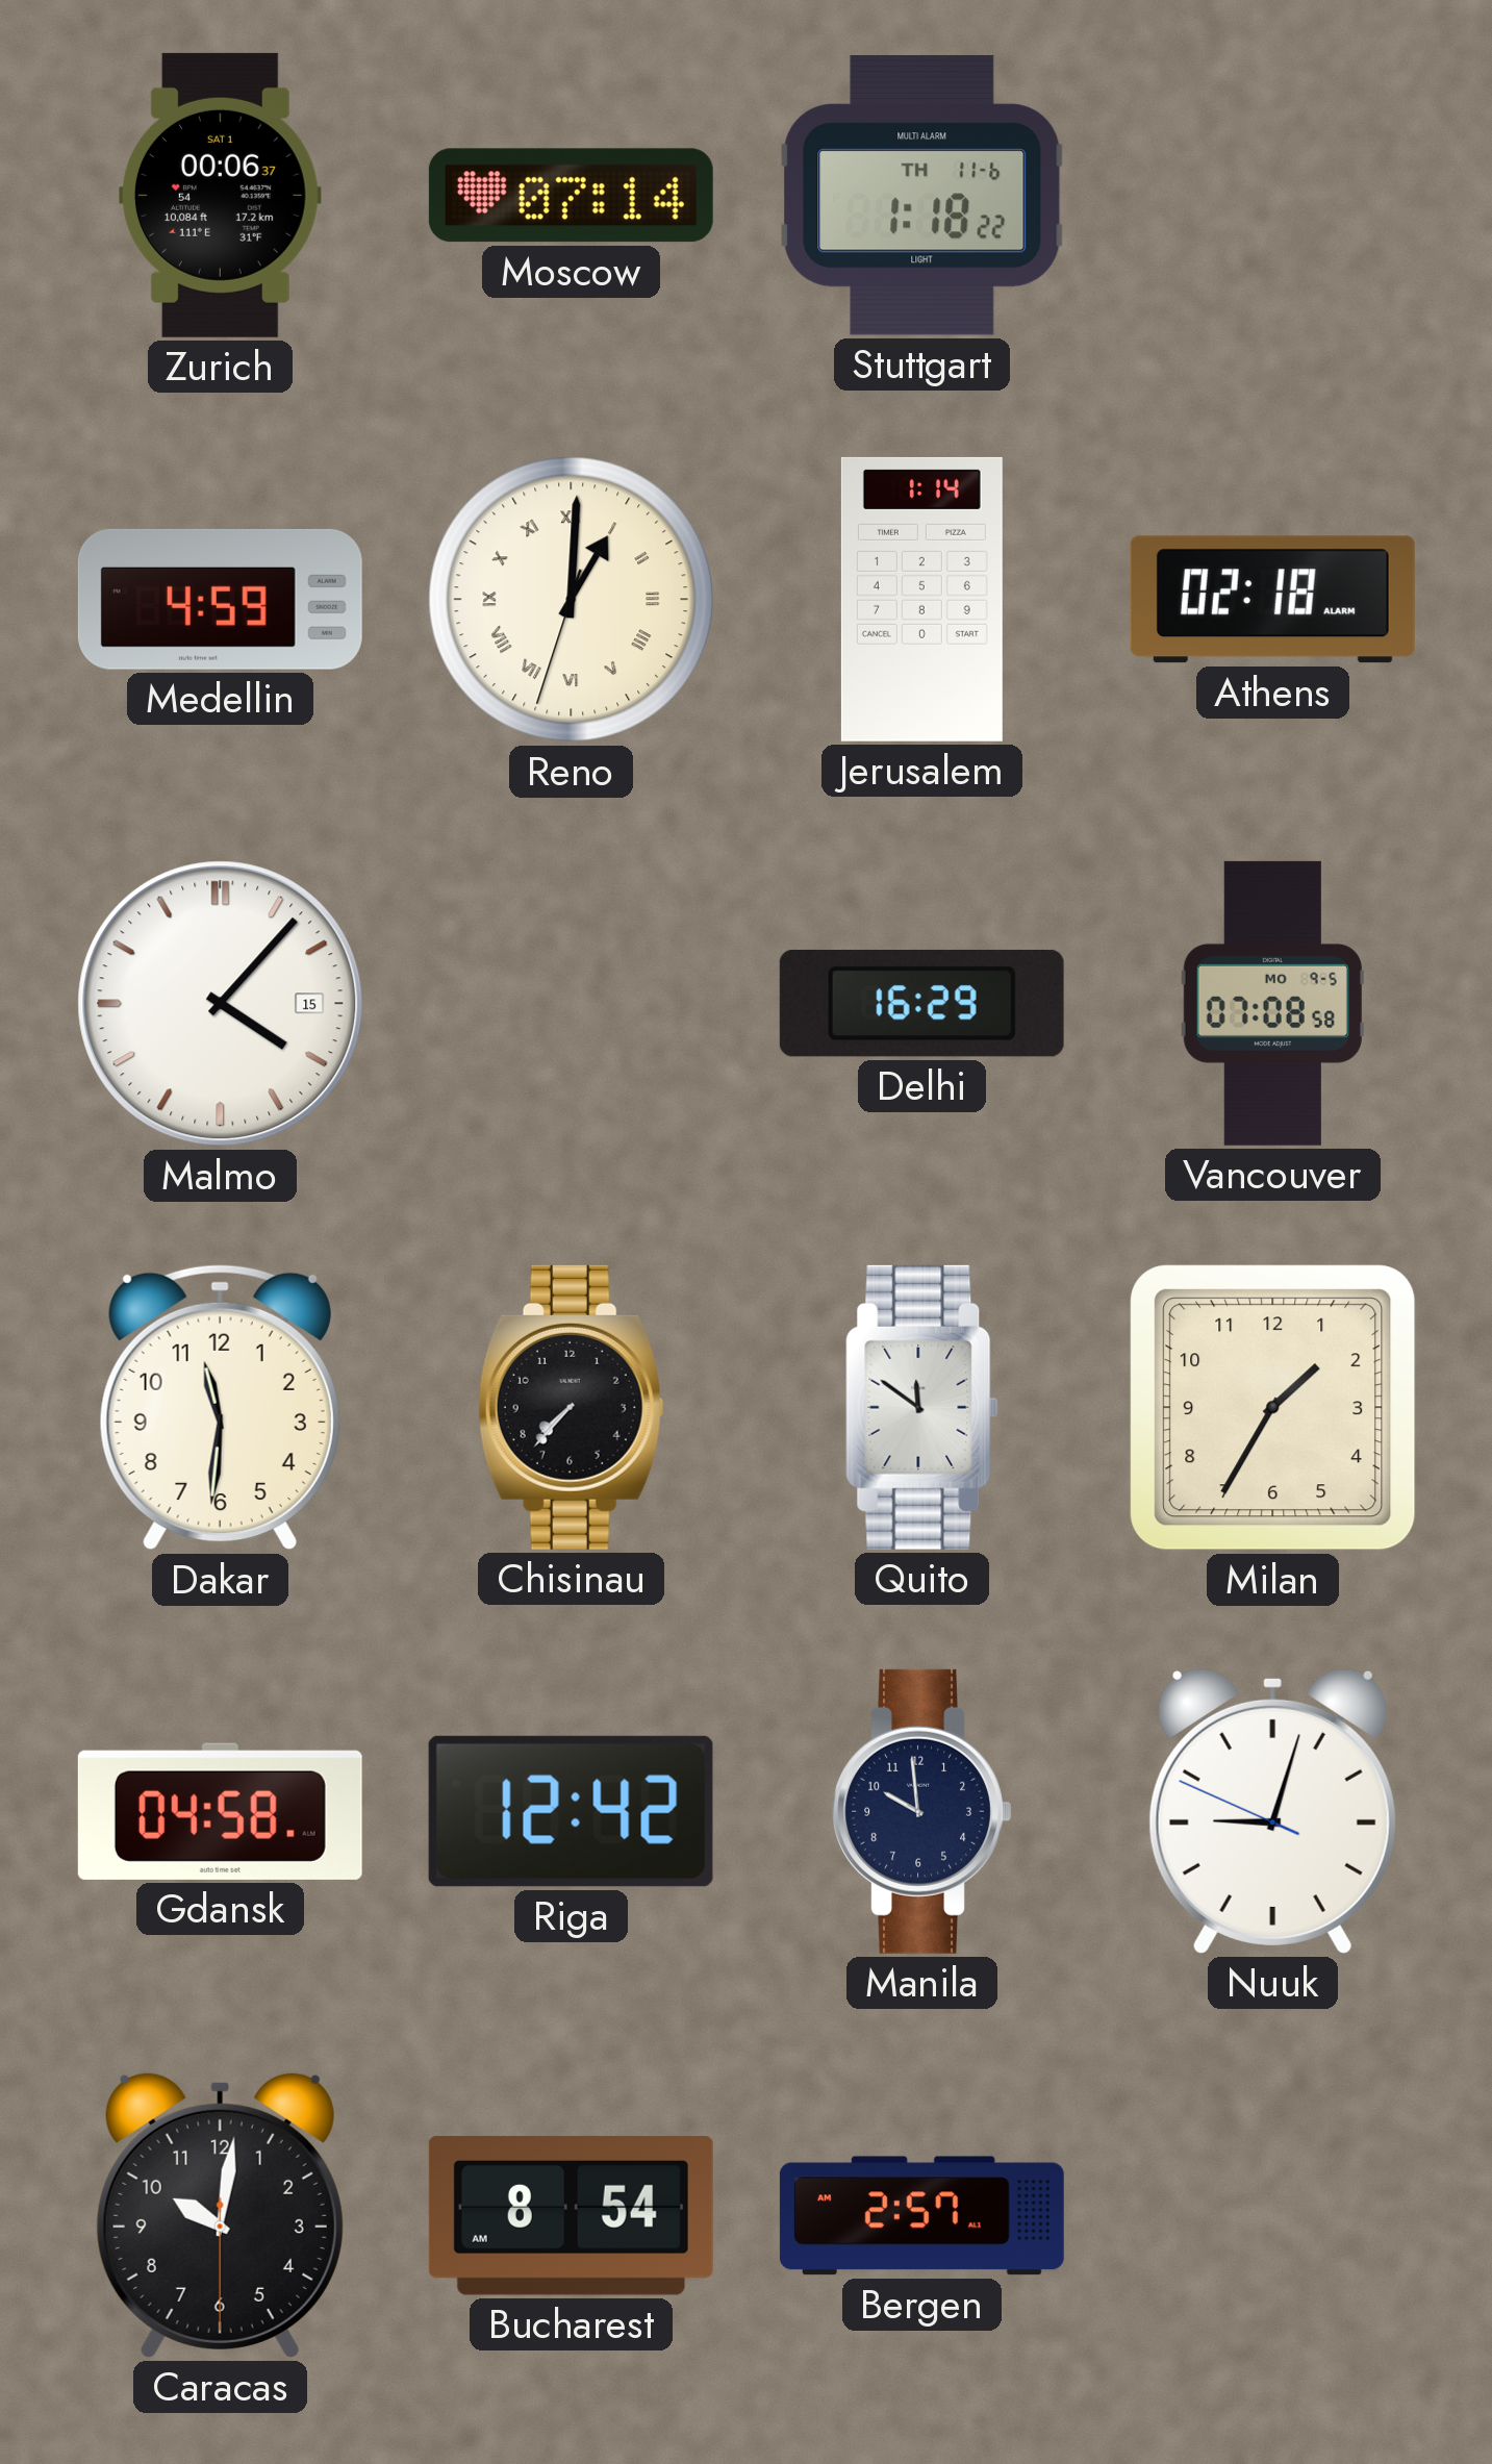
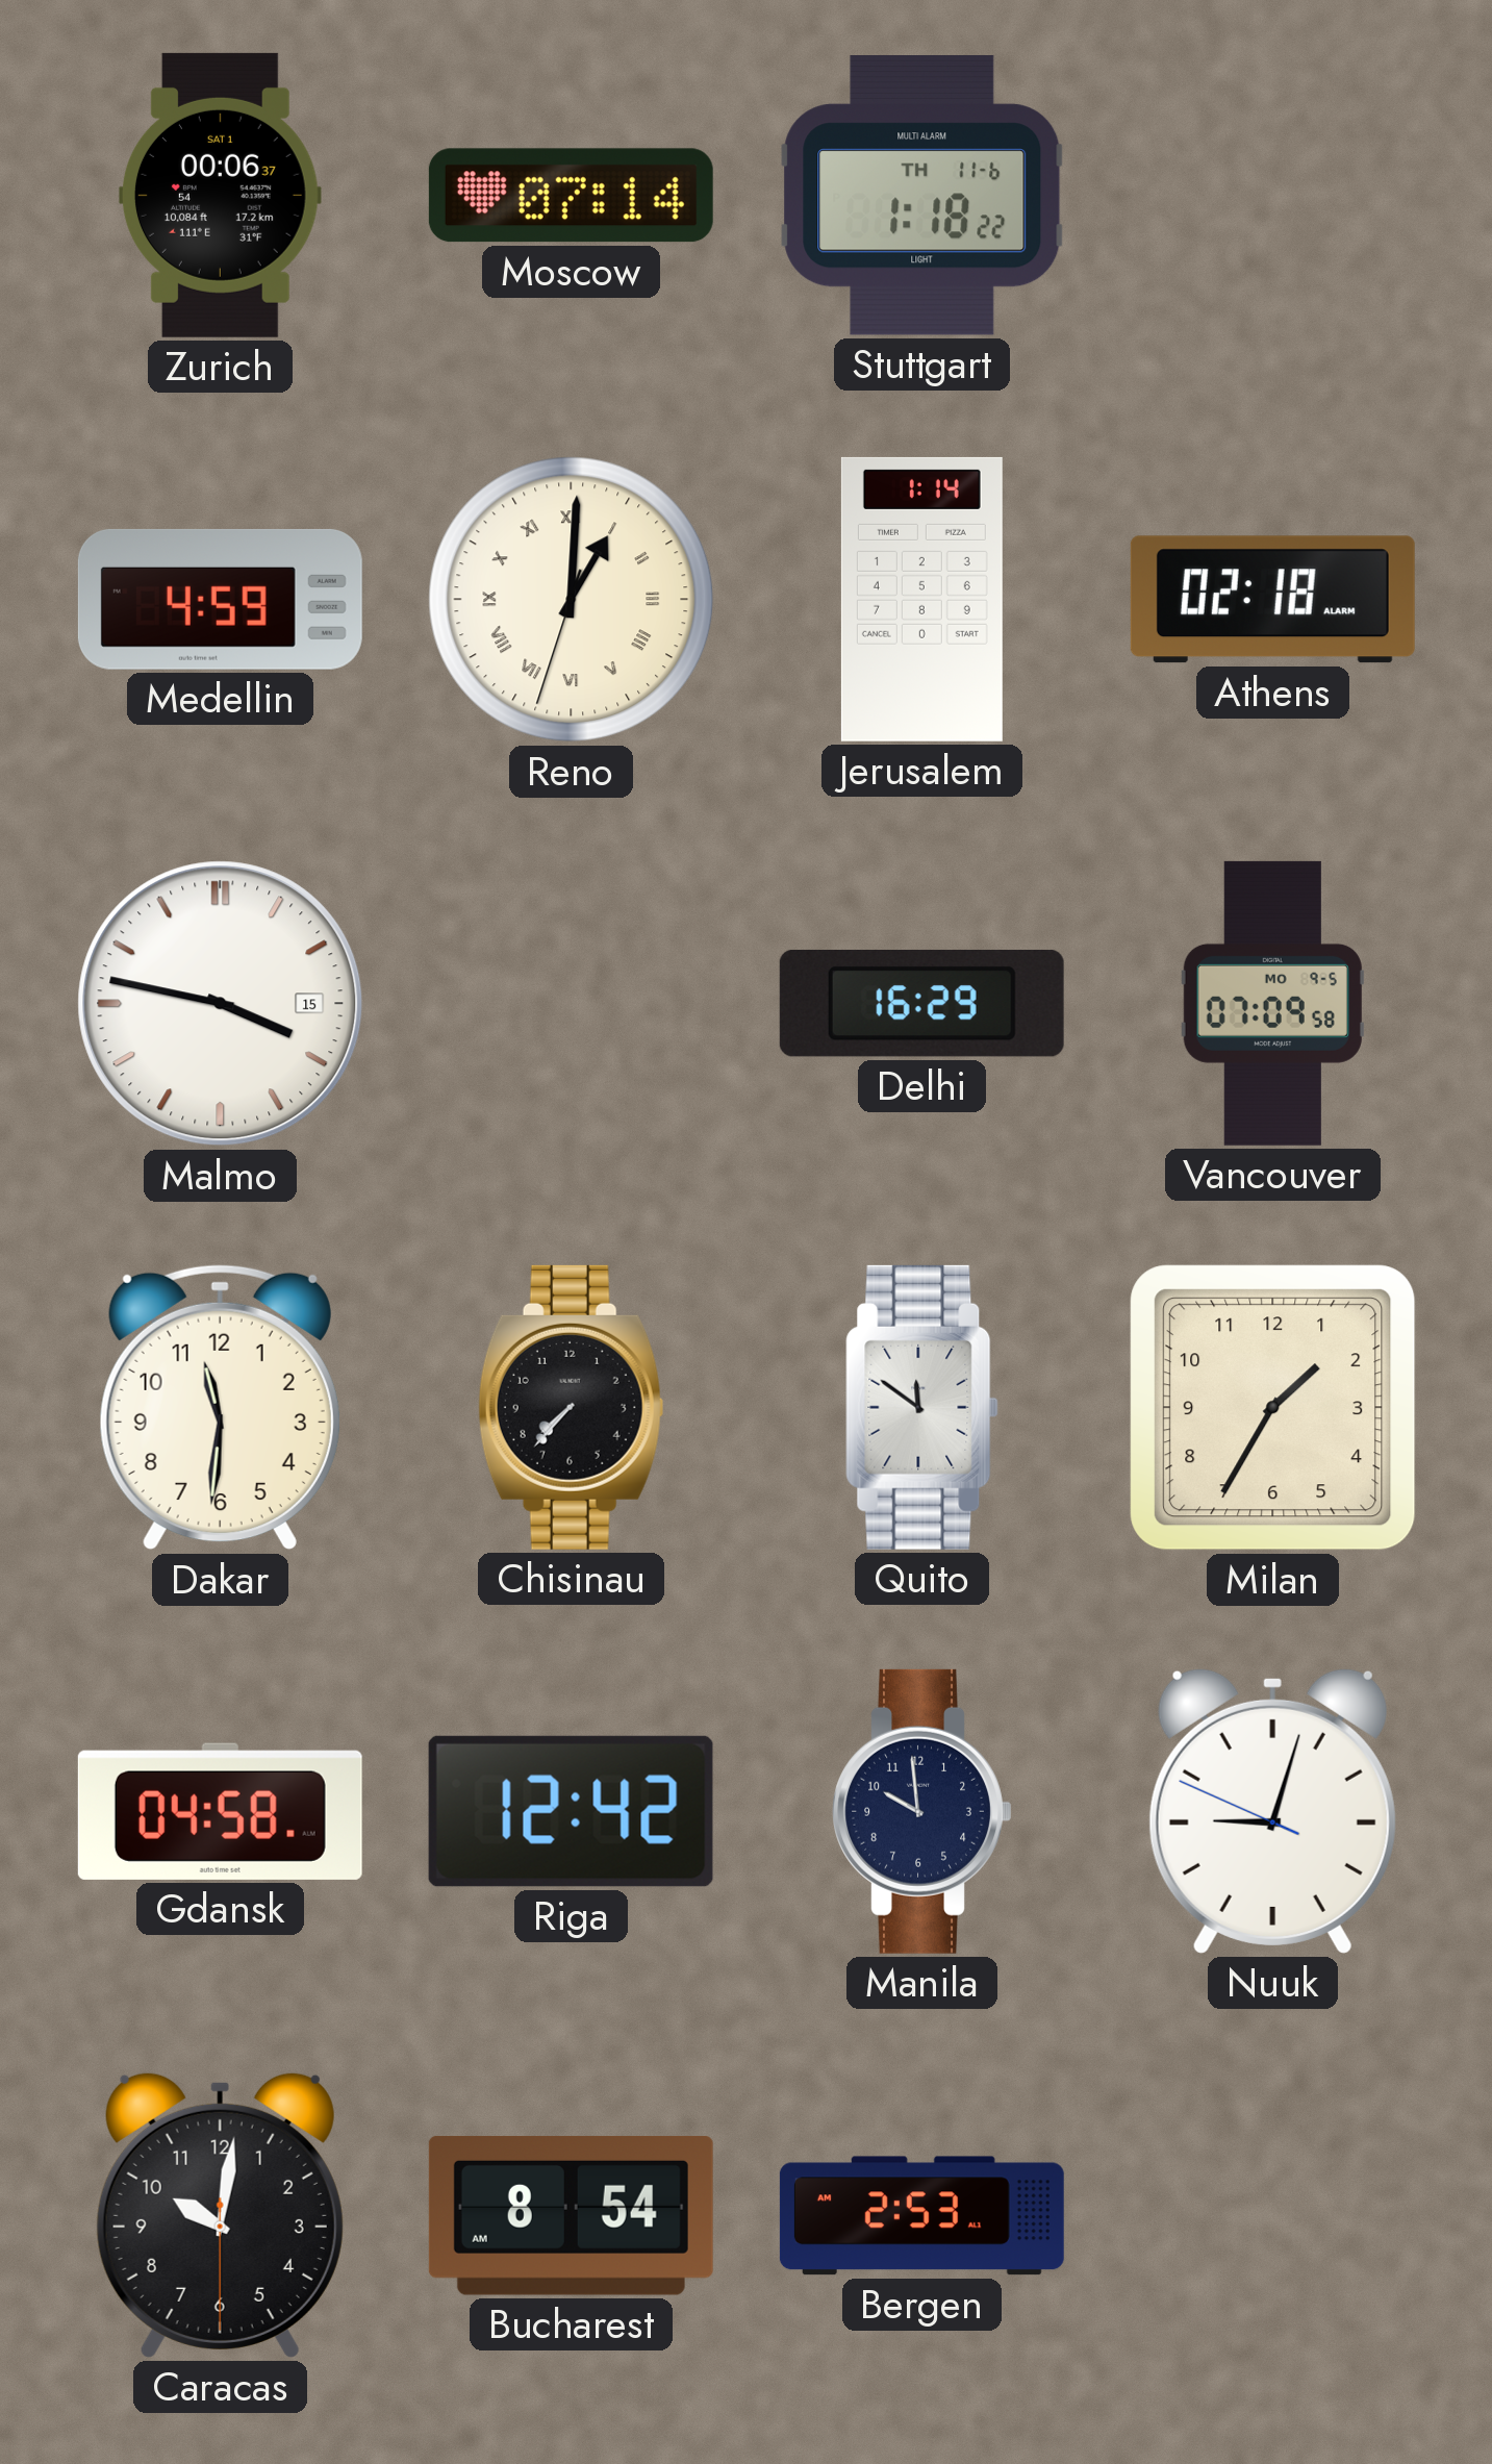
Malmo: 4:07 -> 3:47 (221, 1004)
Vancouver: 07:08 -> 07:09 (1272, 1003)
Bergen: 2:57 -> 2:53 (921, 2216)
